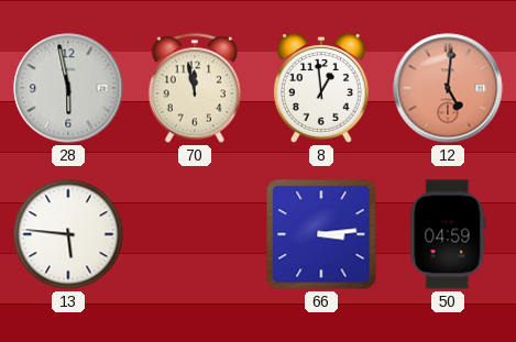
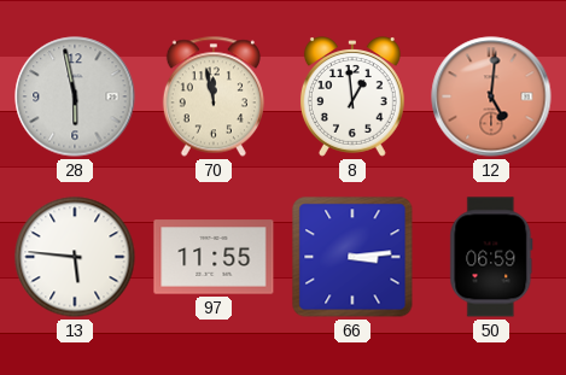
97: none -> 11:55 (214, 257)
50: 04:59 -> 06:59 (491, 257)
